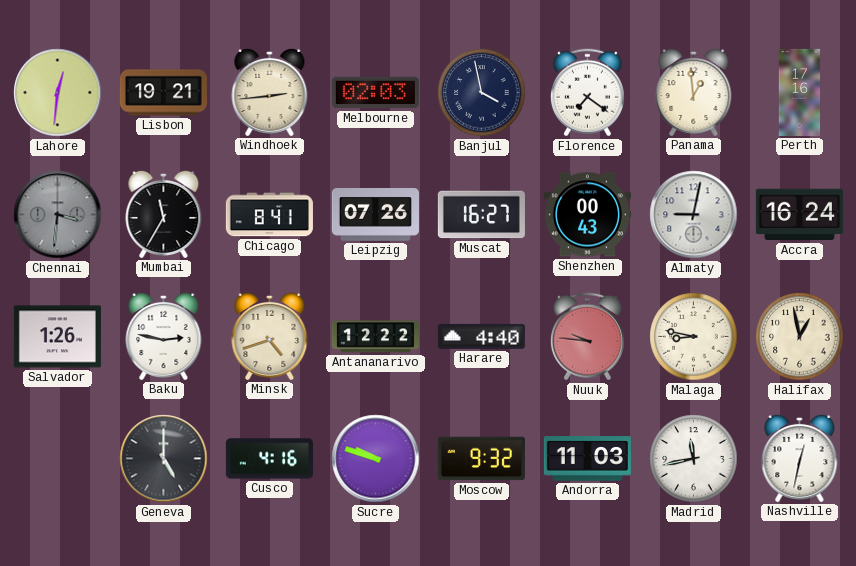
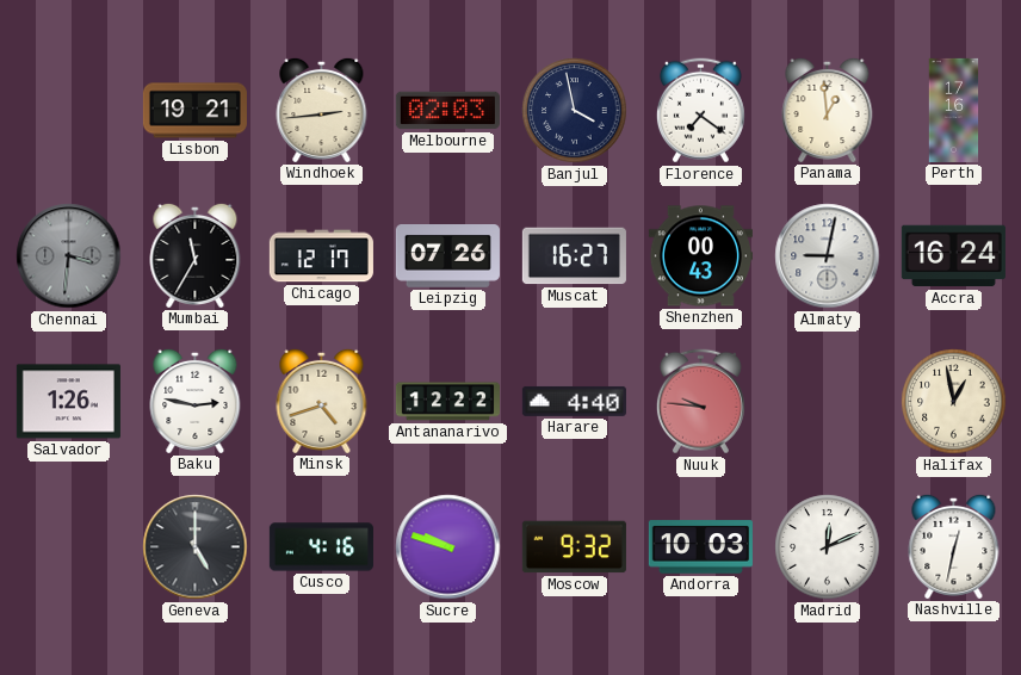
Lahore: 12:31 -> none (58, 93)
Chicago: 8:41 -> 12:17 (321, 256)
Malaga: 8:47 -> none (694, 337)
Andorra: 11:03 -> 10:03 (700, 547)
Madrid: 11:43 -> 12:11 (828, 547)
